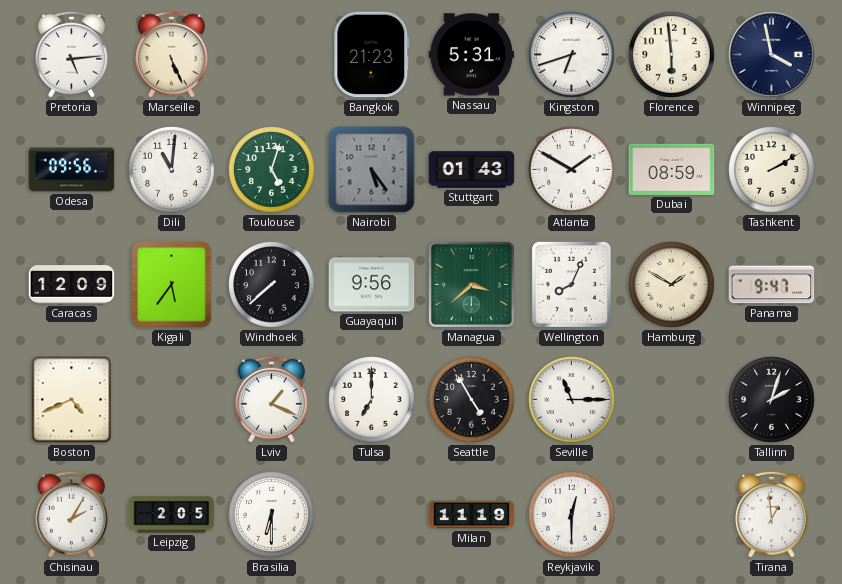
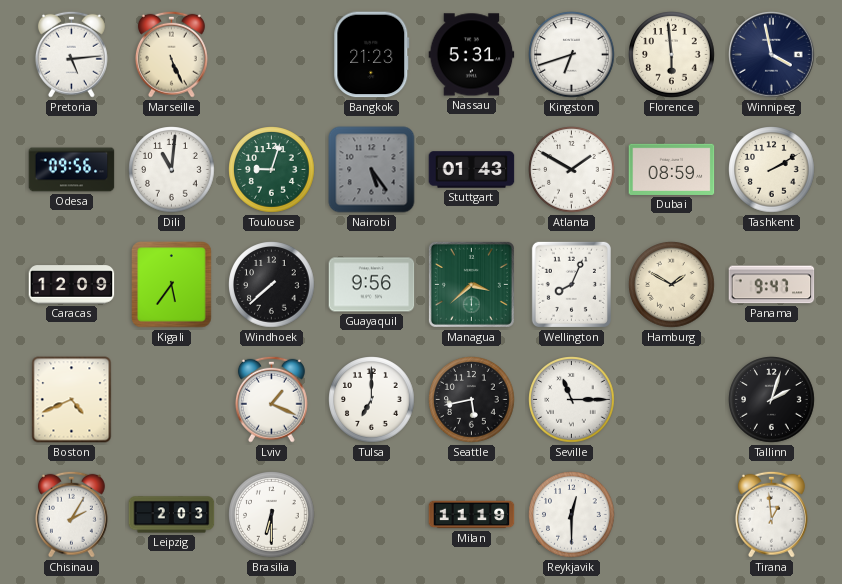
Toulouse: 5:03 -> 9:03 (272, 170)
Seattle: 4:55 -> 5:43 (472, 400)
Leipzig: 2:05 -> 2:03 (172, 515)
